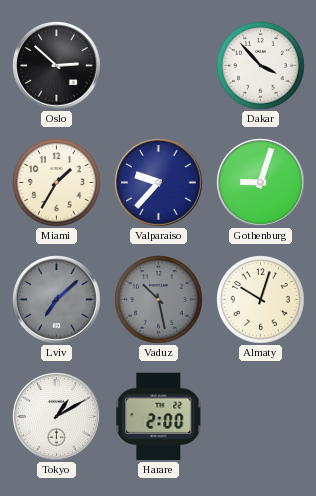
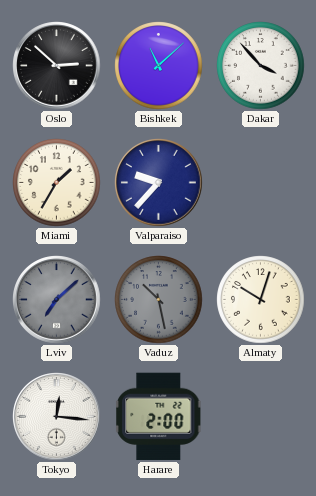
Bishkek: none -> 11:08 (159, 66)
Gothenburg: 9:03 -> none (261, 183)
Tokyo: 1:10 -> 12:16 (57, 417)
